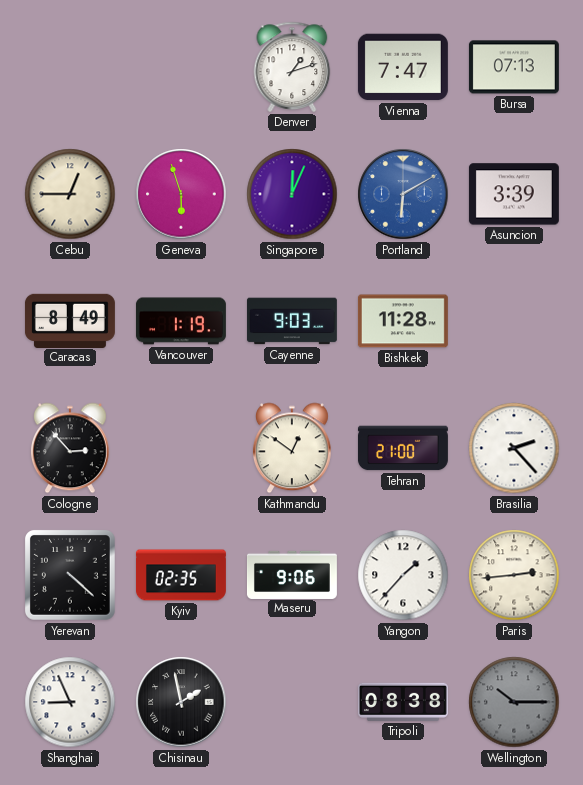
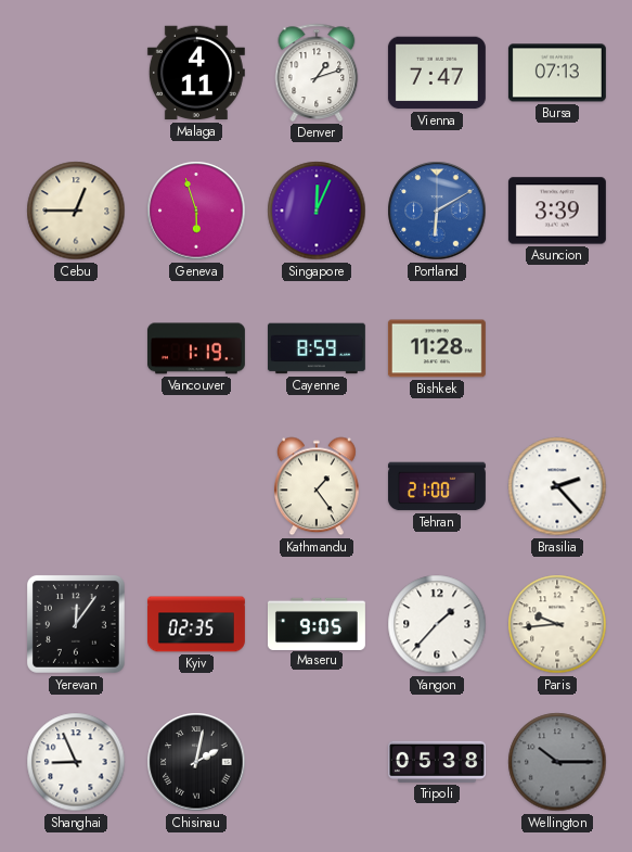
Malaga: none -> 4:11 (196, 73)
Caracas: 8:49 -> none (70, 320)
Cayenne: 9:03 -> 8:59 (317, 348)
Cologne: 2:53 -> none (70, 448)
Kathmandu: 12:51 -> 1:24 (317, 486)
Yerevan: 4:22 -> 12:06 (76, 624)
Maseru: 9:06 -> 9:05 (317, 623)
Paris: 2:44 -> 9:44 (557, 624)
Chisinau: 1:58 -> 2:02 (196, 762)
Tripoli: 08:38 -> 05:38 (437, 762)
